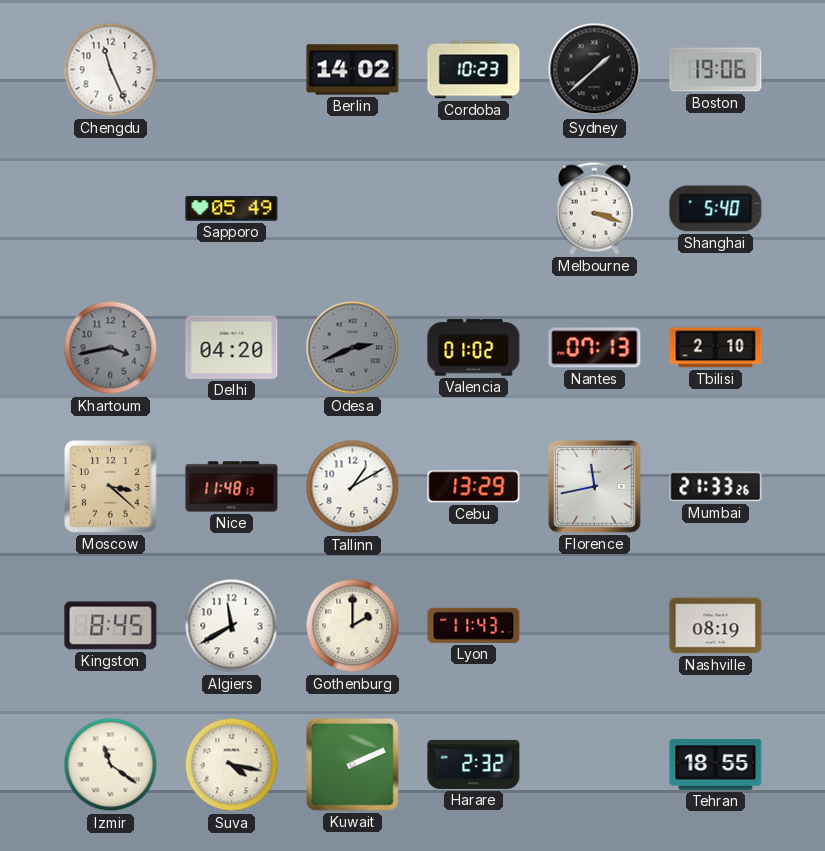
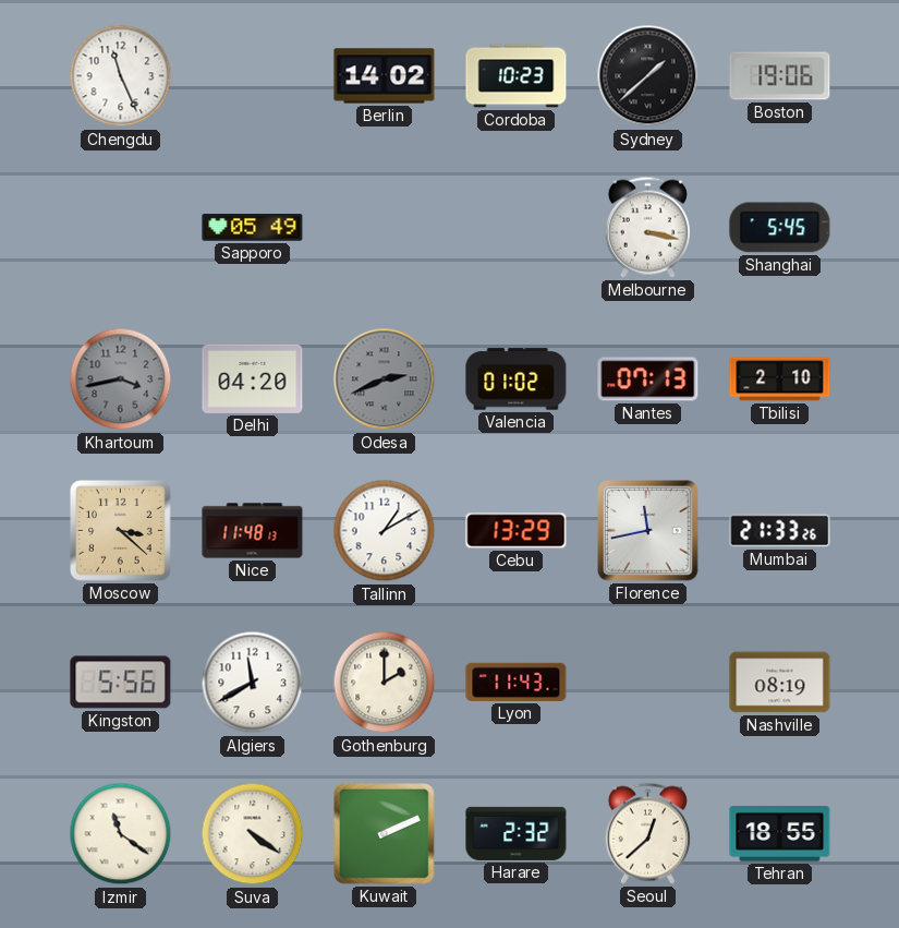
Melbourne: 3:18 -> 3:17 (647, 227)
Shanghai: 5:40 -> 5:45 (780, 228)
Kingston: 8:45 -> 5:56 (121, 683)
Suva: 4:17 -> 4:21 (253, 834)
Seoul: none -> 12:38 (647, 833)
